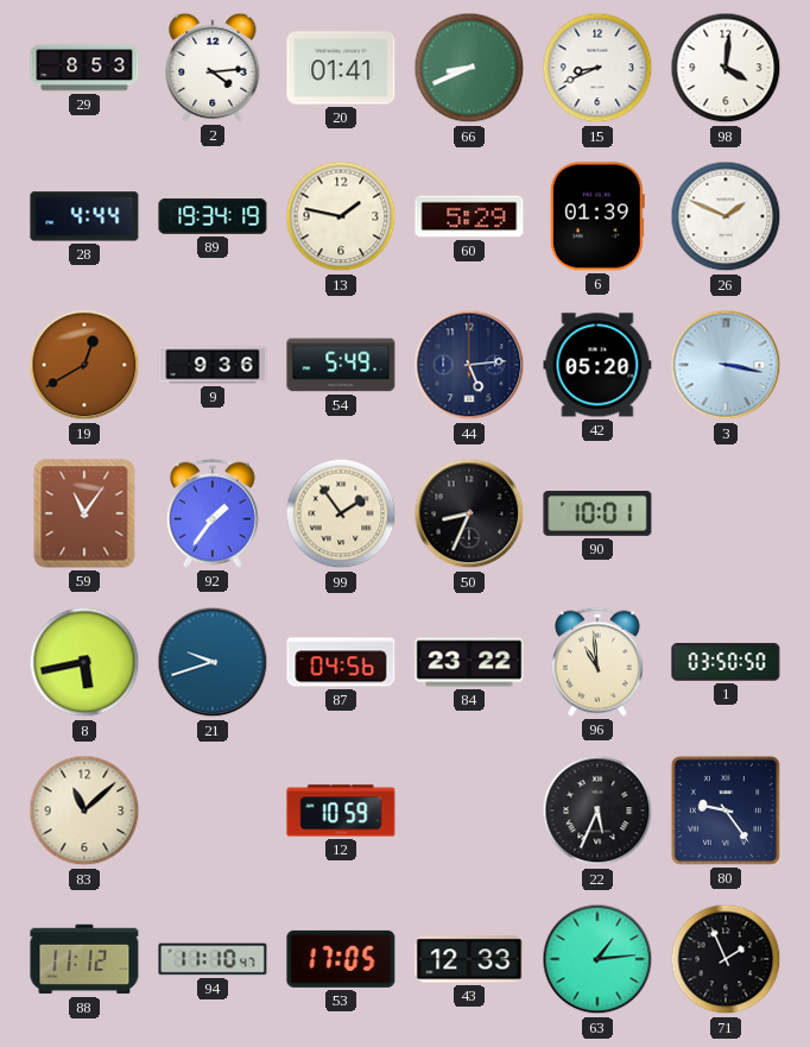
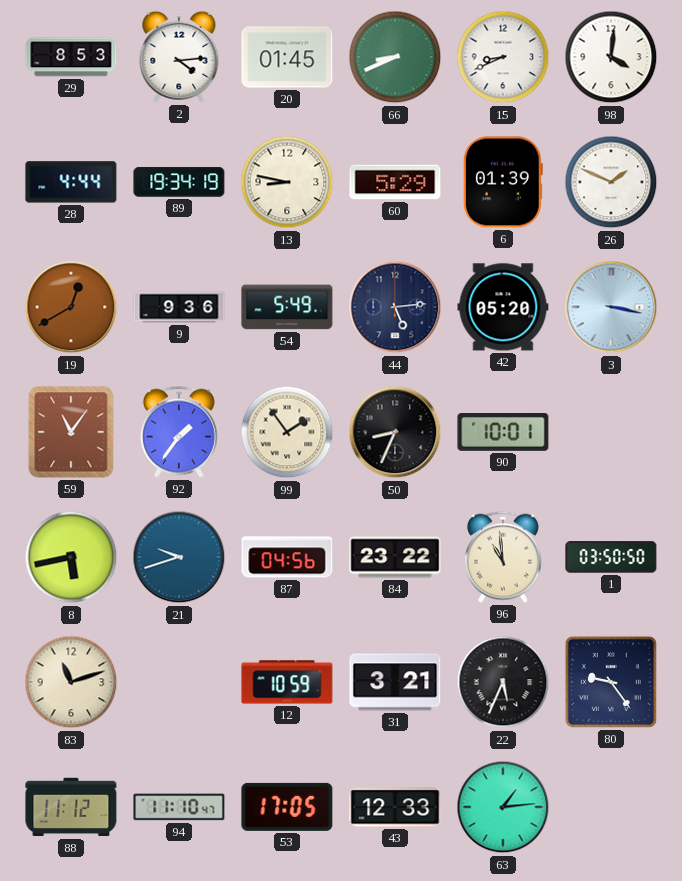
20: 01:41 -> 01:45 (287, 57)
13: 1:47 -> 8:47 (287, 182)
83: 11:08 -> 11:12 (71, 682)
31: none -> 3:21 (395, 682)
71: 1:56 -> none (726, 959)
